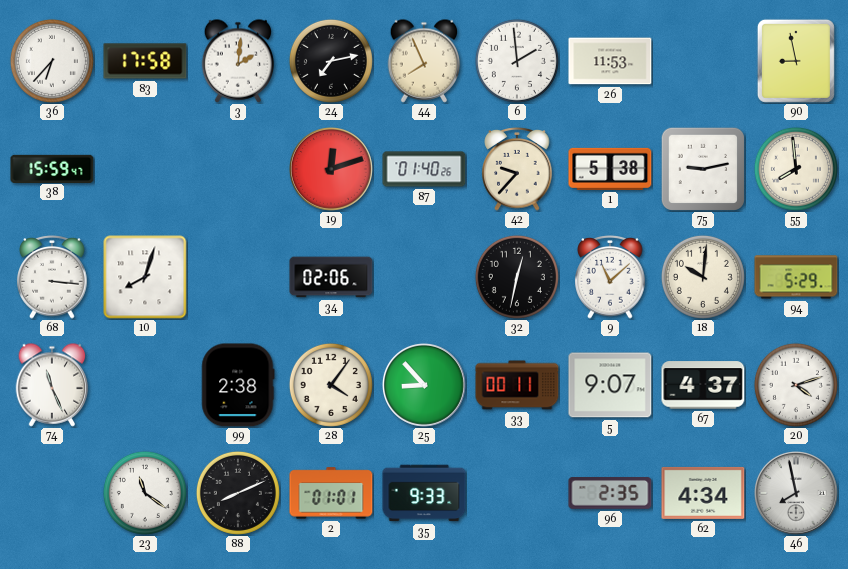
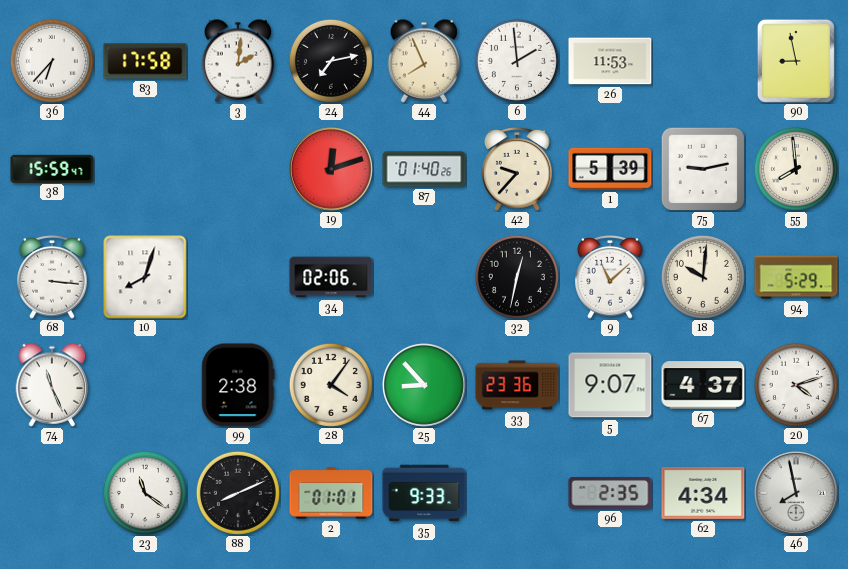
1: 5:38 -> 5:39 (610, 169)
33: 00:11 -> 23:36 (517, 385)
